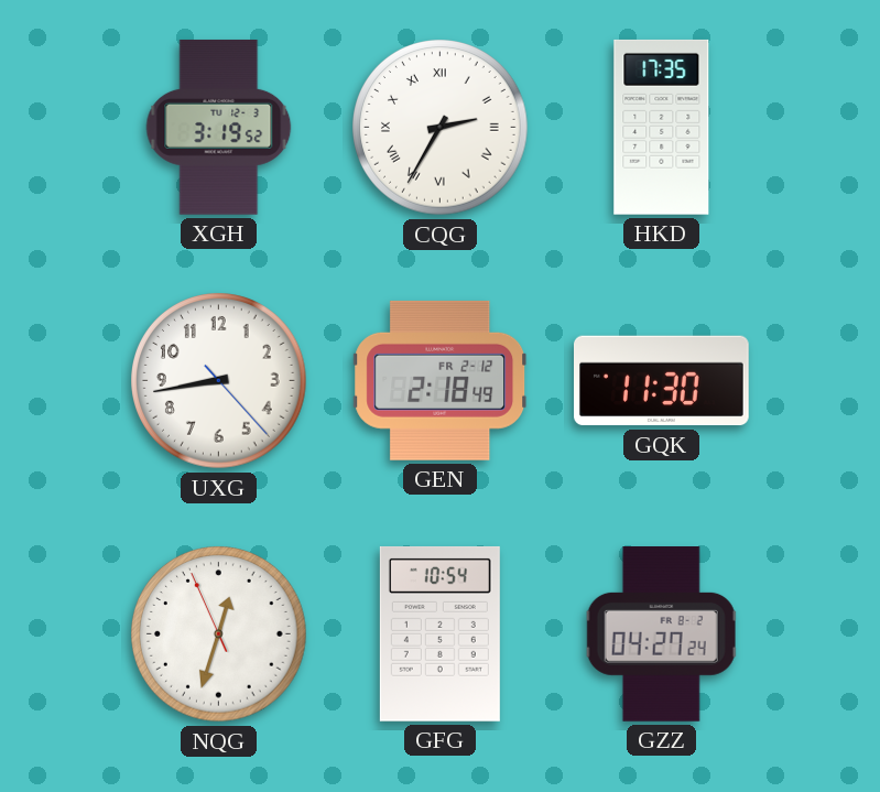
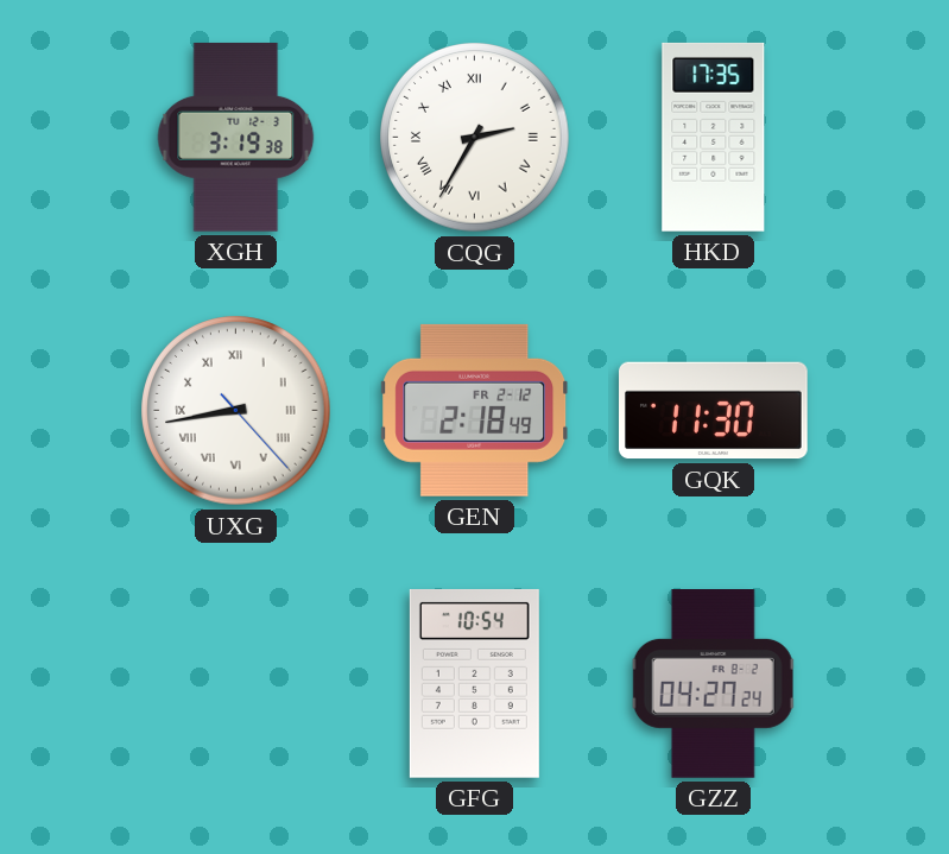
XGH: 3:19:52 -> 3:19:38 (236, 138)
UXG numerals: Arabic -> Roman (236, 411)
NQG: 12:32 -> none (219, 634)
